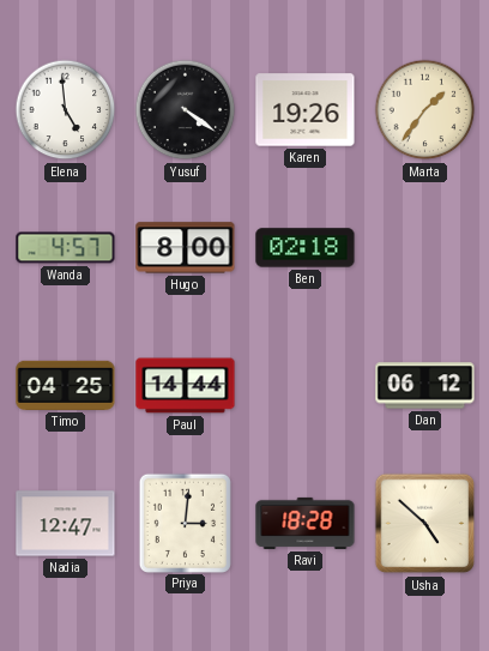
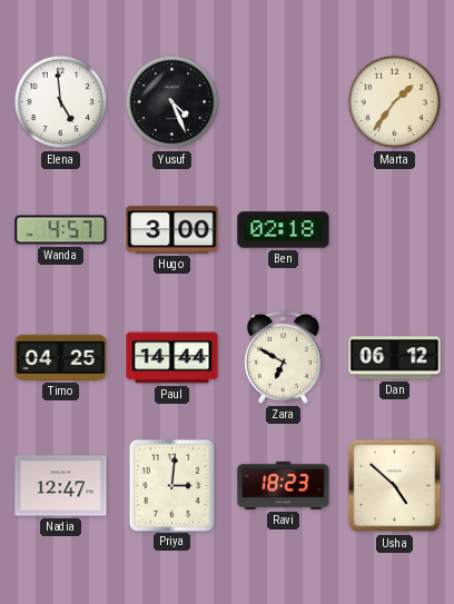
Yusuf: 4:21 -> 4:26 (172, 102)
Karen: 19:26 -> none (306, 110)
Hugo: 8:00 -> 3:00 (172, 230)
Zara: none -> 6:50 (283, 357)
Ravi: 18:28 -> 18:23 (284, 485)
